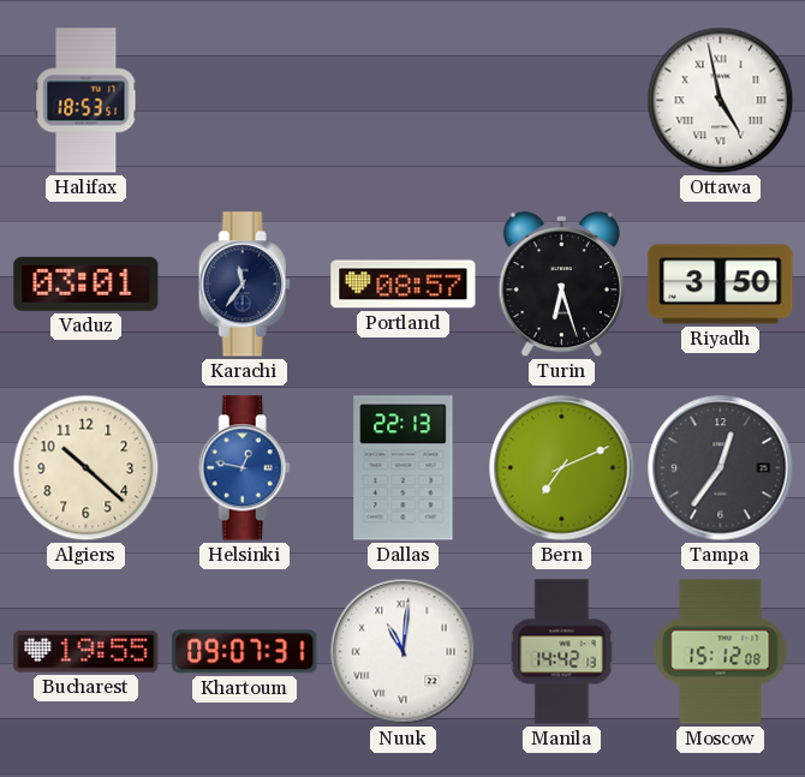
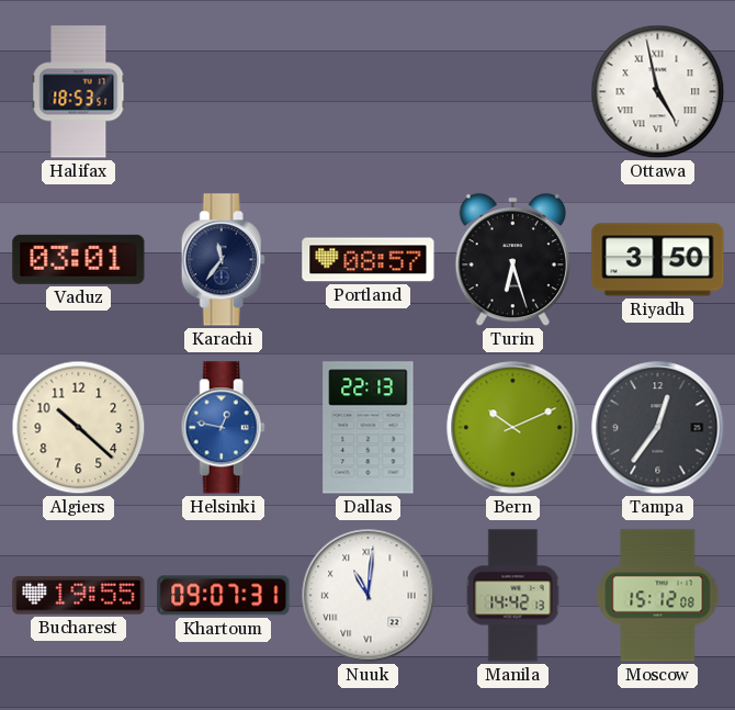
Bern: 7:11 -> 10:11 (513, 428)
